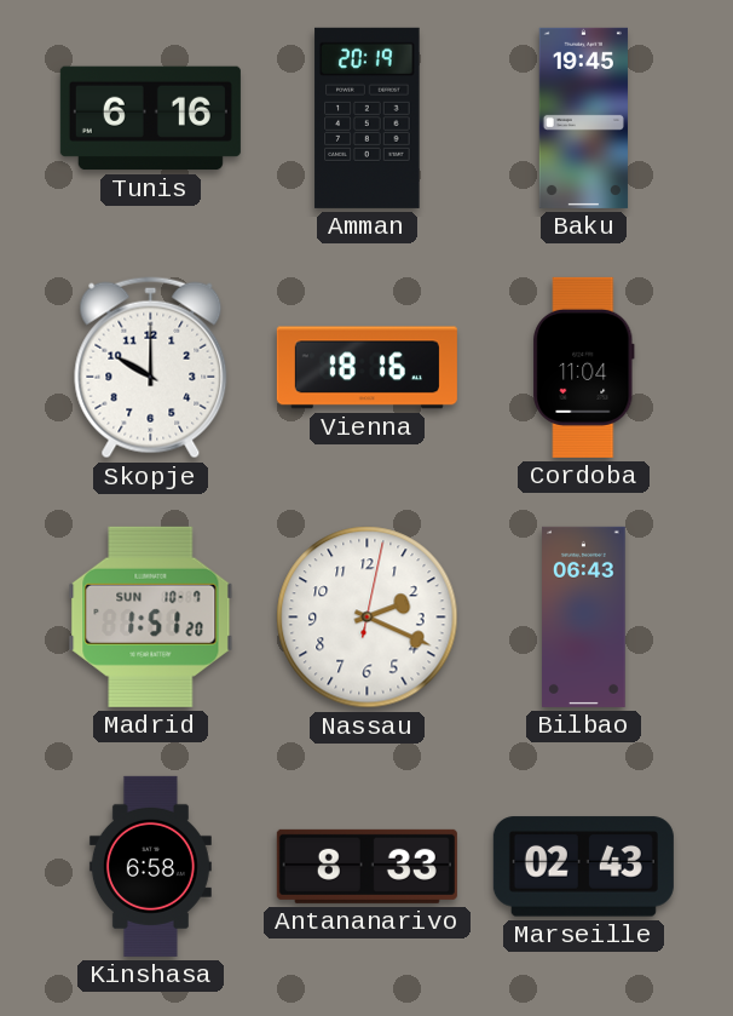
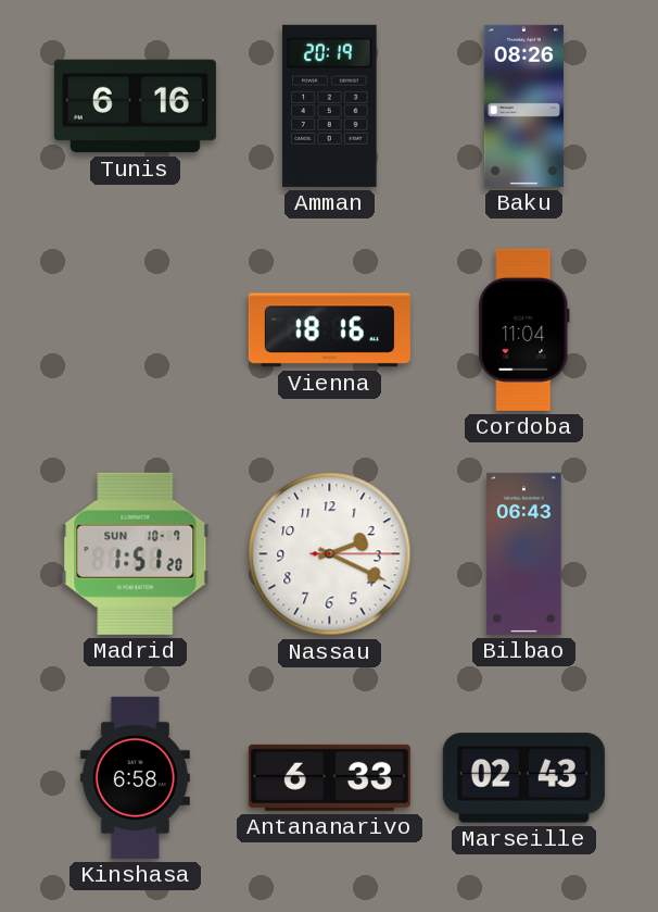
Baku: 19:45 -> 08:26 (523, 105)
Skopje: 10:00 -> none (151, 368)
Nassau: 2:19:02 -> 2:19:15 (330, 554)
Antananarivo: 8:33 -> 6:33 (329, 777)
